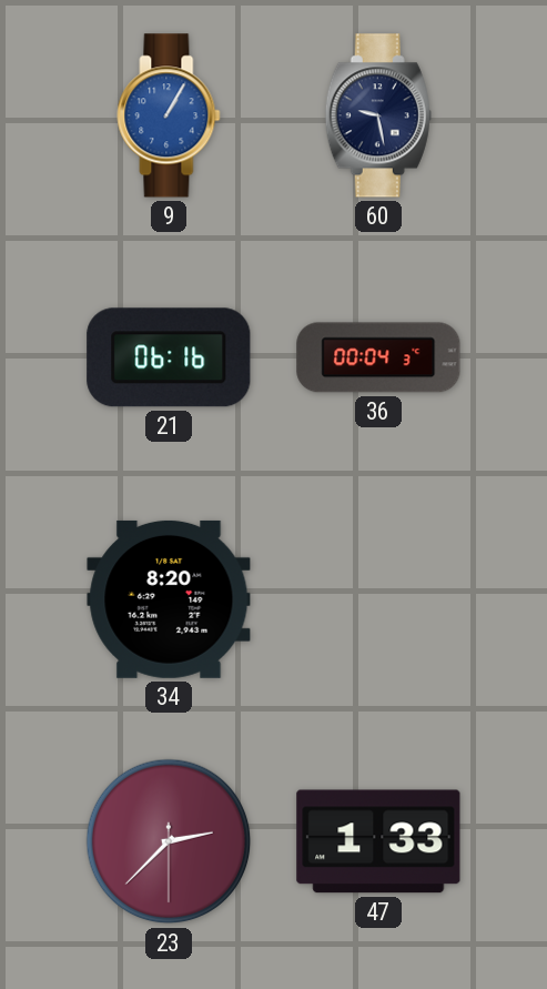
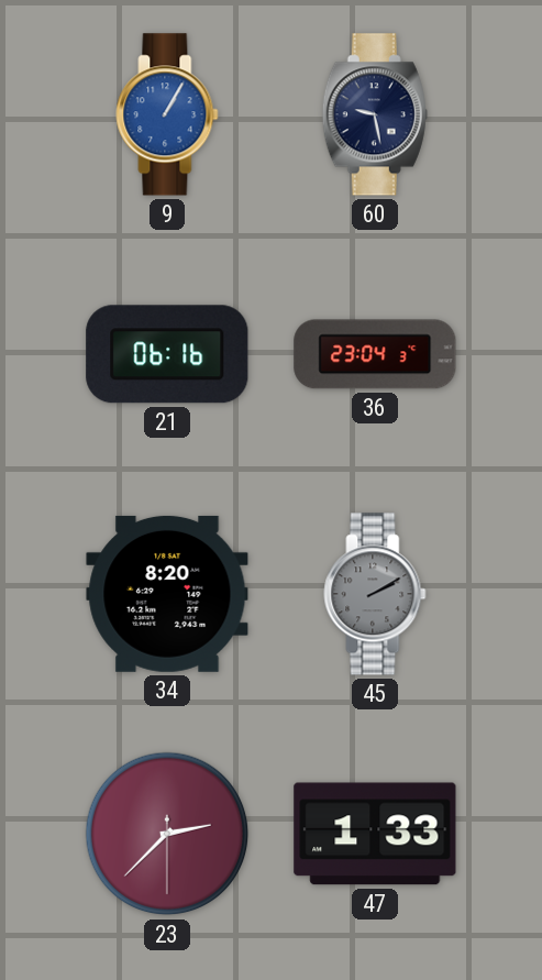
36: 00:04 -> 23:04 (375, 354)
45: none -> 2:10 (375, 594)
